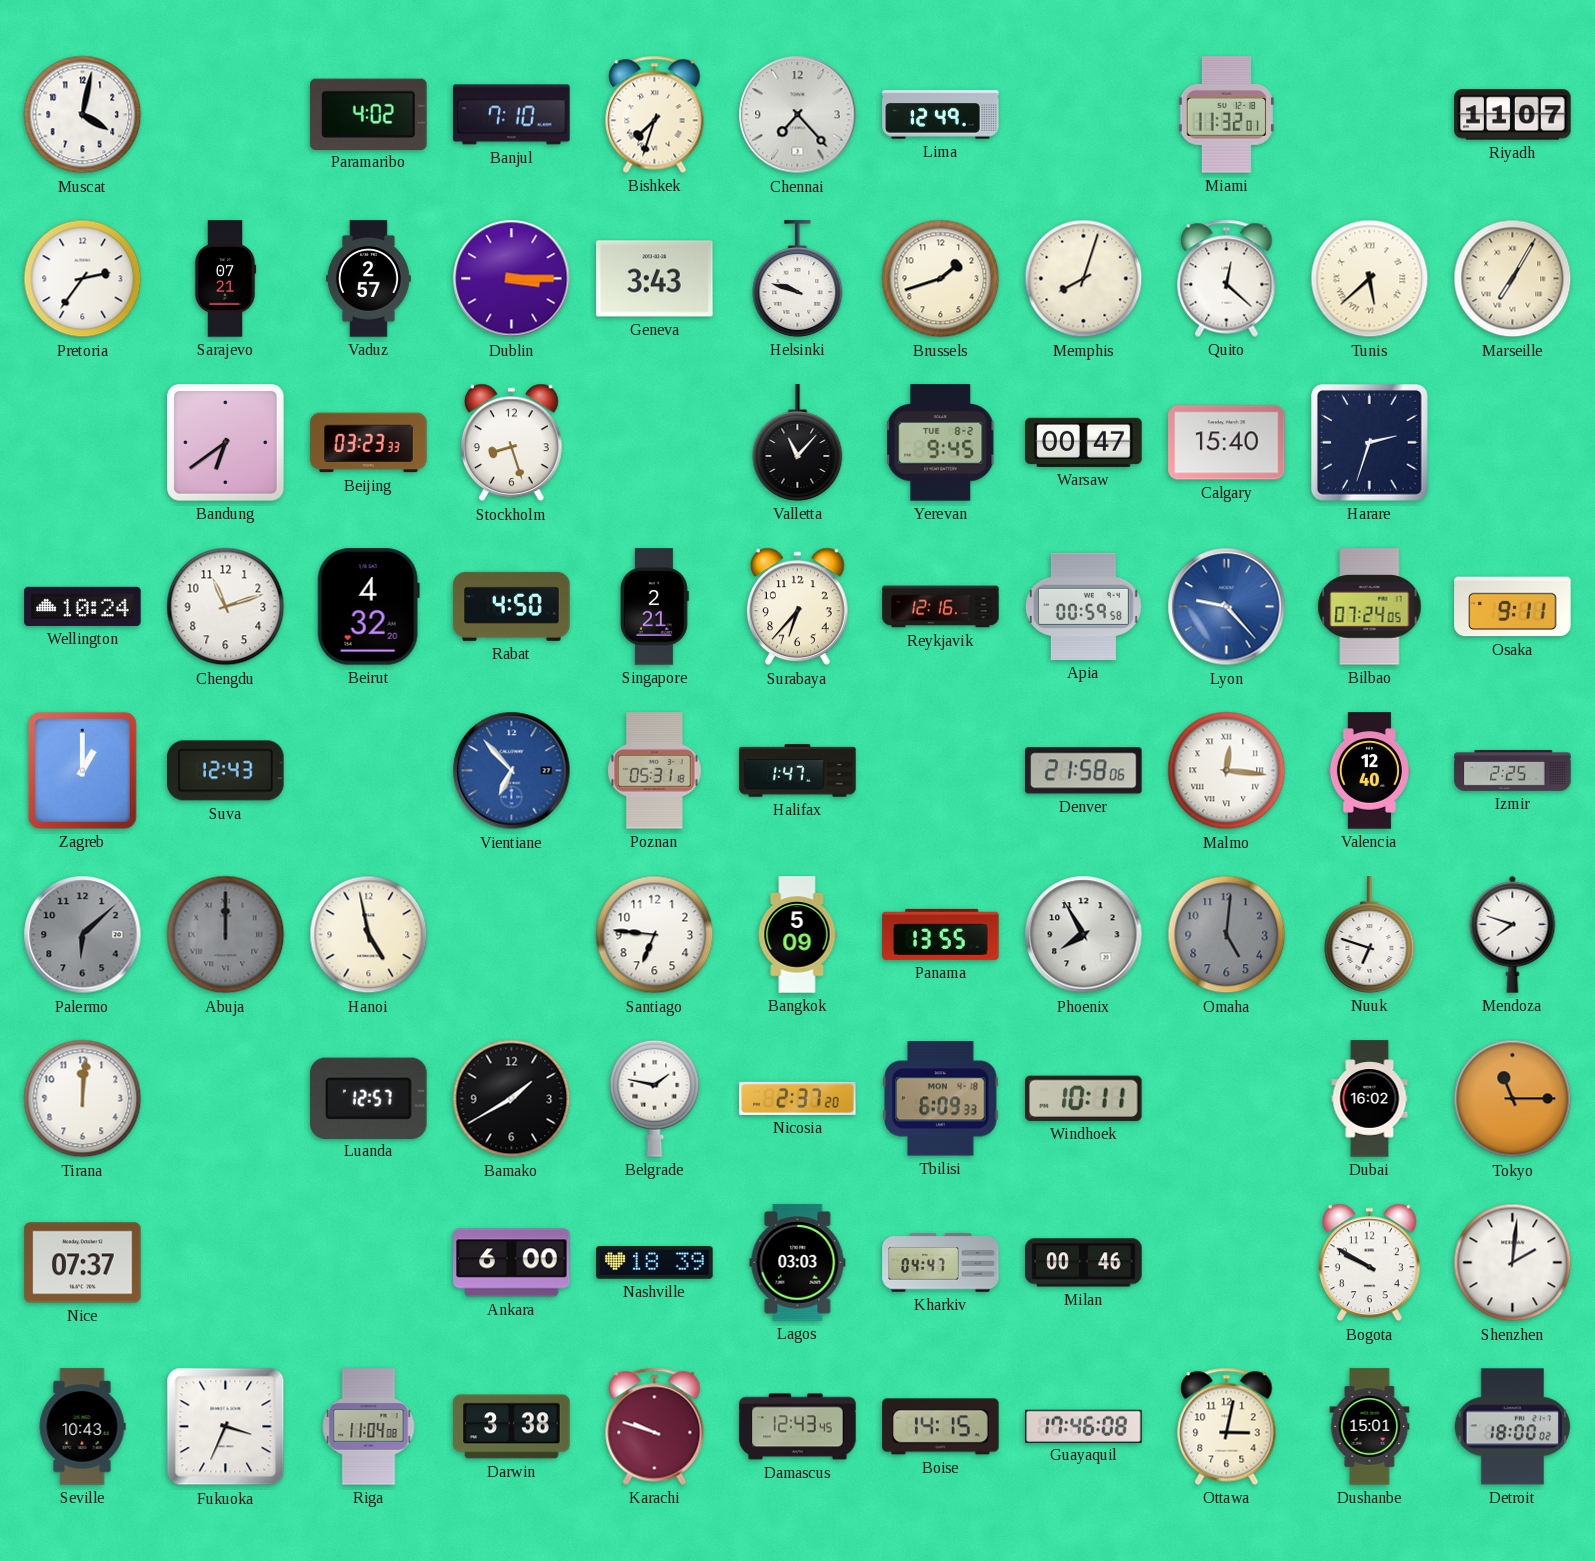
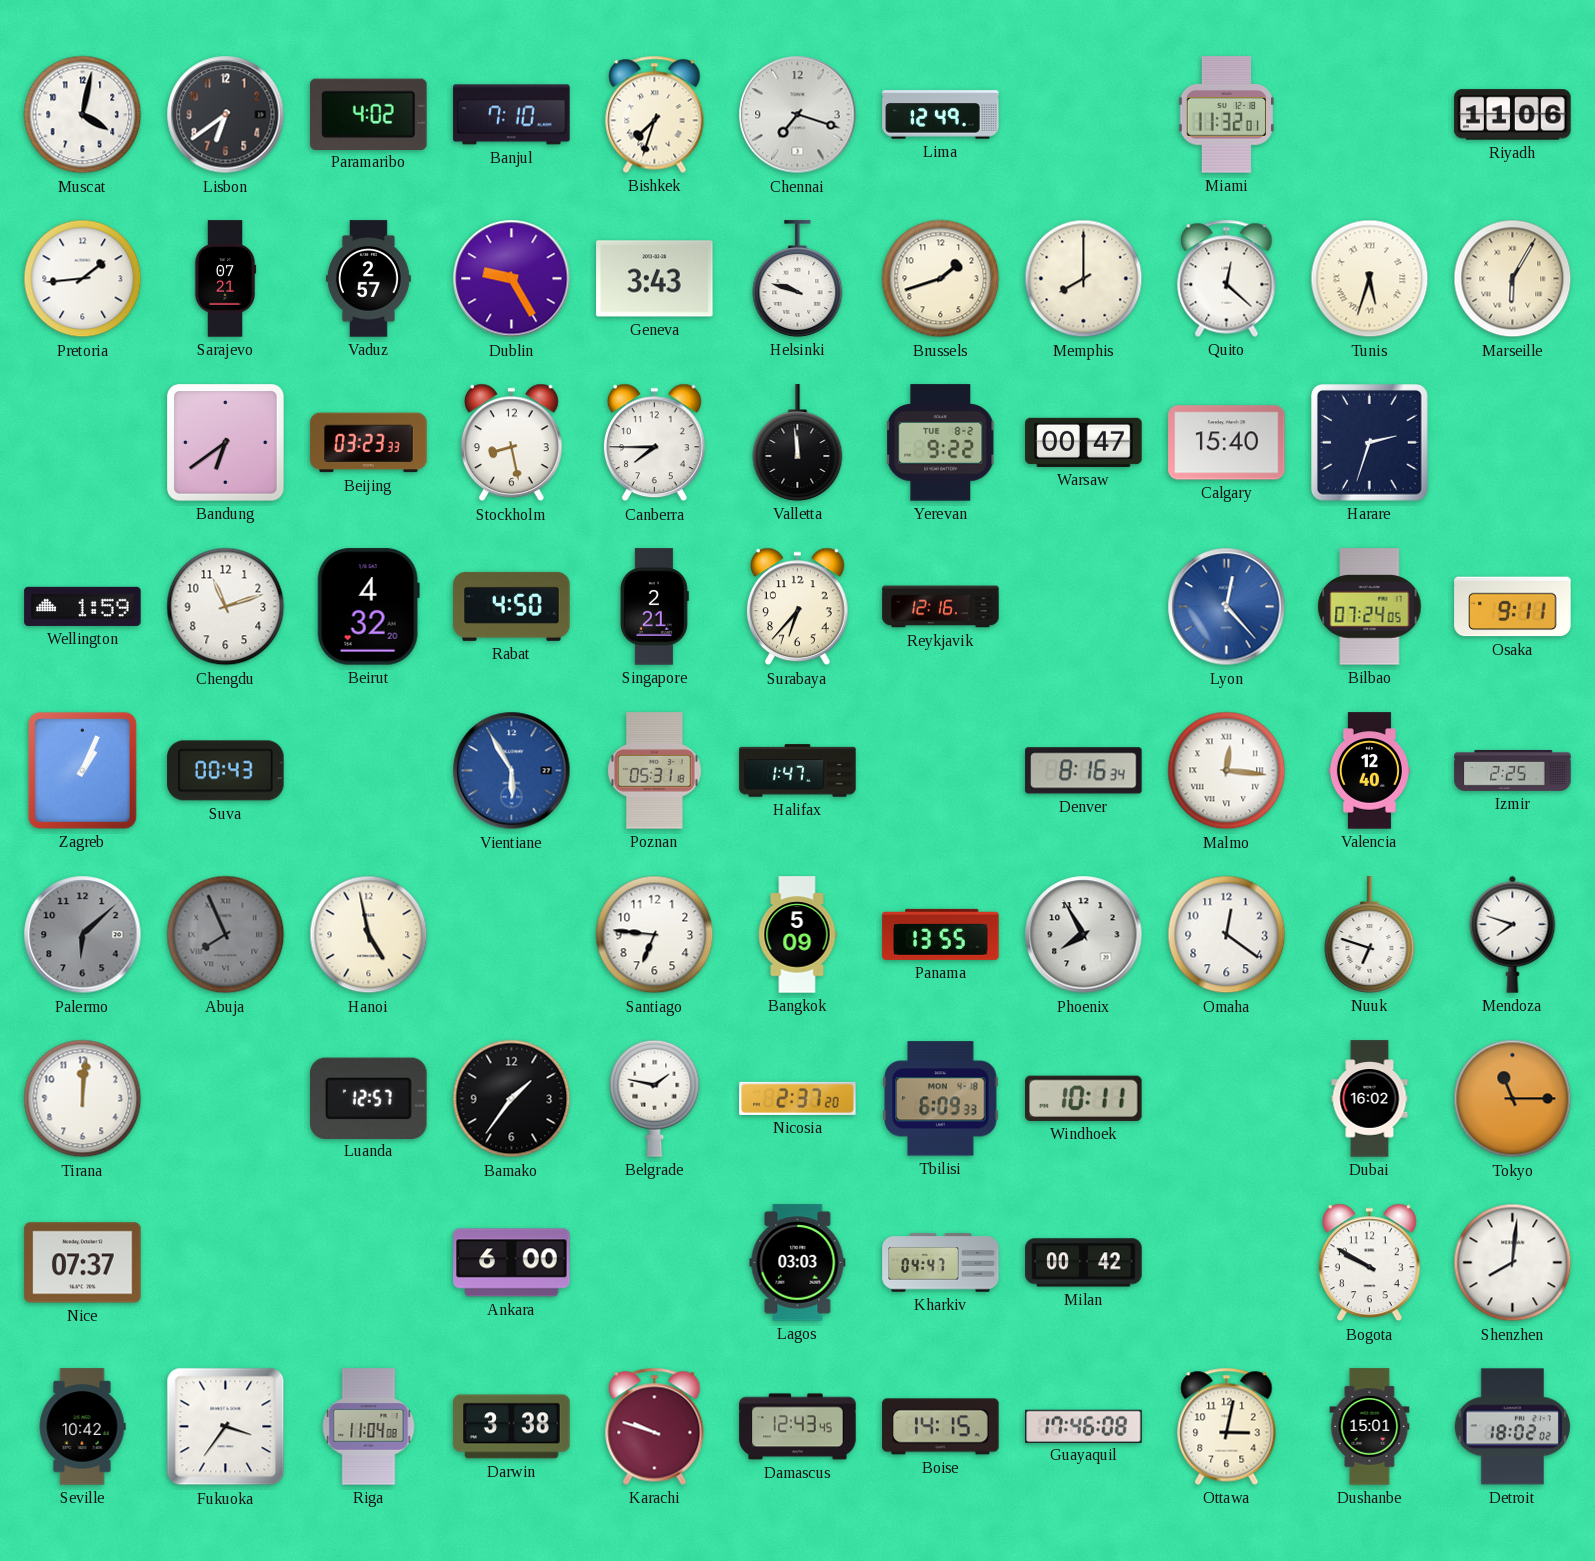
Lisbon: none -> 6:39 (226, 115)
Chennai: 7:23 -> 7:18 (798, 115)
Riyadh: 11:07 -> 11:06 (1513, 115)
Pretoria: 2:36 -> 1:44 (83, 279)
Dublin: 3:15 -> 9:25 (512, 279)
Memphis: 8:03 -> 8:00 (1084, 279)
Tunis: 5:38 -> 5:33 (1370, 279)
Marseille: 7:05 -> 6:05 (1513, 279)
Stockholm: 8:27 -> 8:28 (511, 443)
Canberra: none -> 7:45 (654, 443)
Valletta: 11:07 -> 11:59 (798, 443)
Yerevan: 9:45 -> 9:22 (941, 443)
Wellington: 10:24 -> 1:59 (83, 606)
Apia: 00:59 -> none (1083, 606)
Lyon: 9:23 -> 12:23 (1227, 607)
Zagreb: 1:00 -> 1:04 (82, 770)
Suva: 12:43 -> 00:43 (226, 771)
Vientiane: 6:53 -> 5:55 (512, 771)
Denver: 21:58 -> 8:16 (1084, 771)
Abuja: 12:00 -> 7:56 (226, 935)
Omaha: 5:01 -> 12:21 (1227, 935)
Omaha dial: grey -> white (1227, 935)
Bamako: 1:40 -> 1:36 (512, 1099)
Nashville: 18:39 -> none (655, 1263)
Milan: 00:46 -> 00:42 (1084, 1263)
Shenzhen: 2:01 -> 8:01 (1513, 1263)
Seville: 10:43 -> 10:42 (82, 1427)
Fukuoka: 3:34 -> 3:36 (226, 1427)
Detroit: 18:00 -> 18:02 (1512, 1427)
